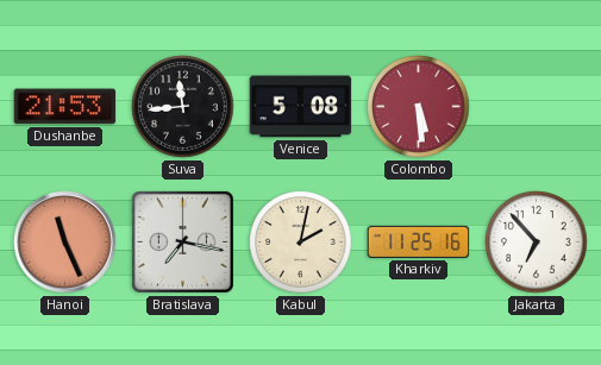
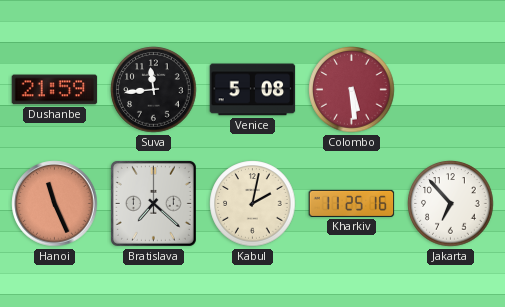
Dushanbe: 21:53 -> 21:59 (55, 90)
Bratislava: 7:17 -> 7:22 (153, 203)
